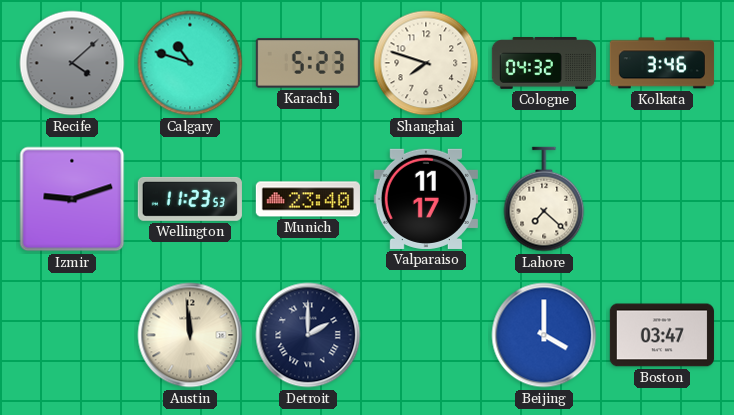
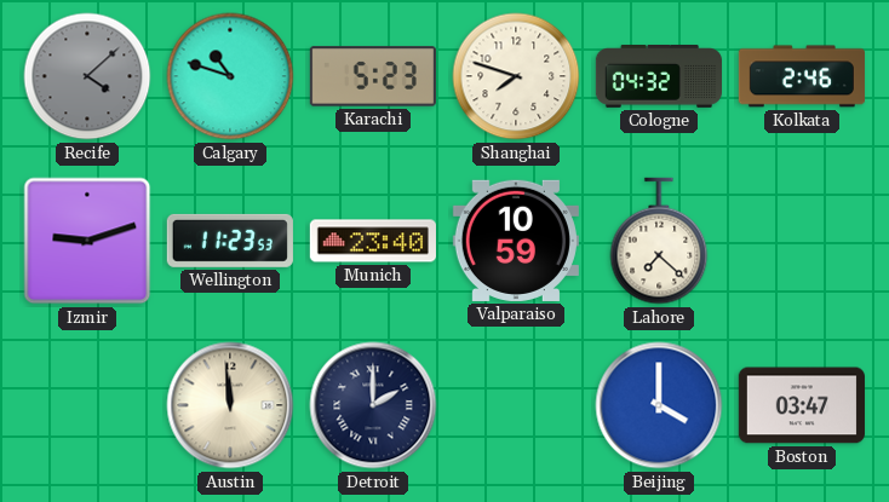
Kolkata: 3:46 -> 2:46 (802, 76)
Valparaiso: 11:17 -> 10:59 (516, 241)
